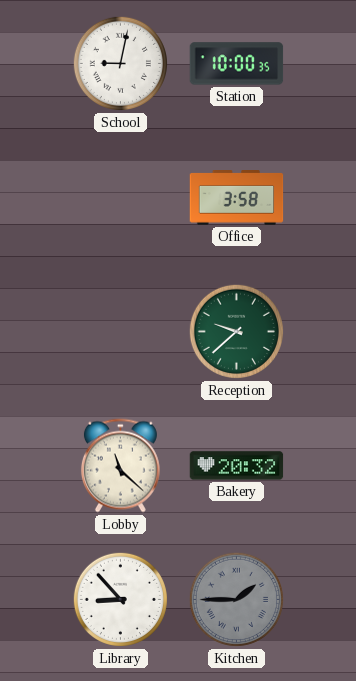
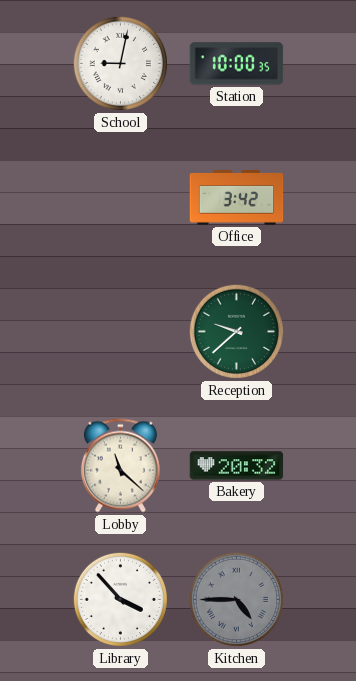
Office: 3:58 -> 3:42 (237, 198)
Library: 8:53 -> 3:53 (120, 599)
Kitchen: 1:45 -> 4:45 (236, 599)
